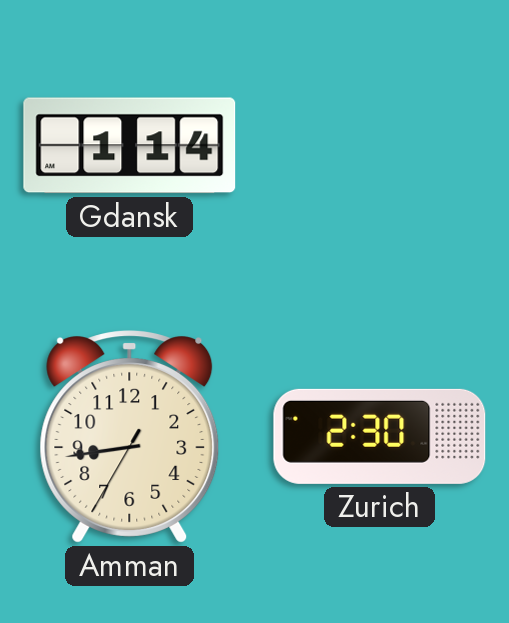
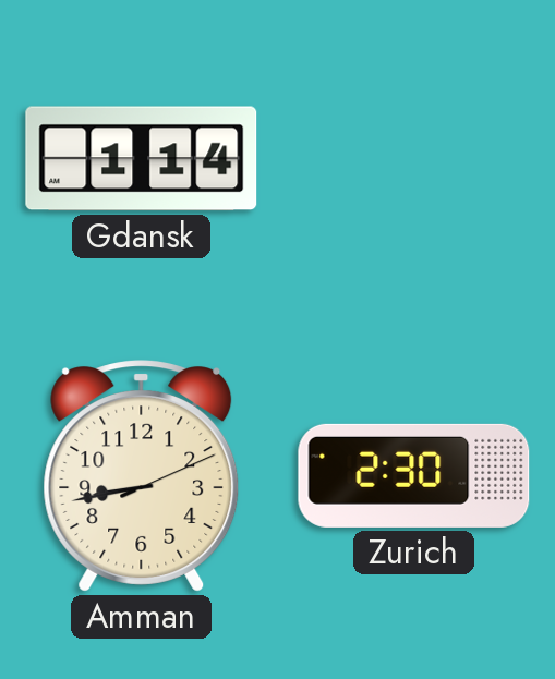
Amman: 8:43:35 -> 8:43:11 (142, 476)
